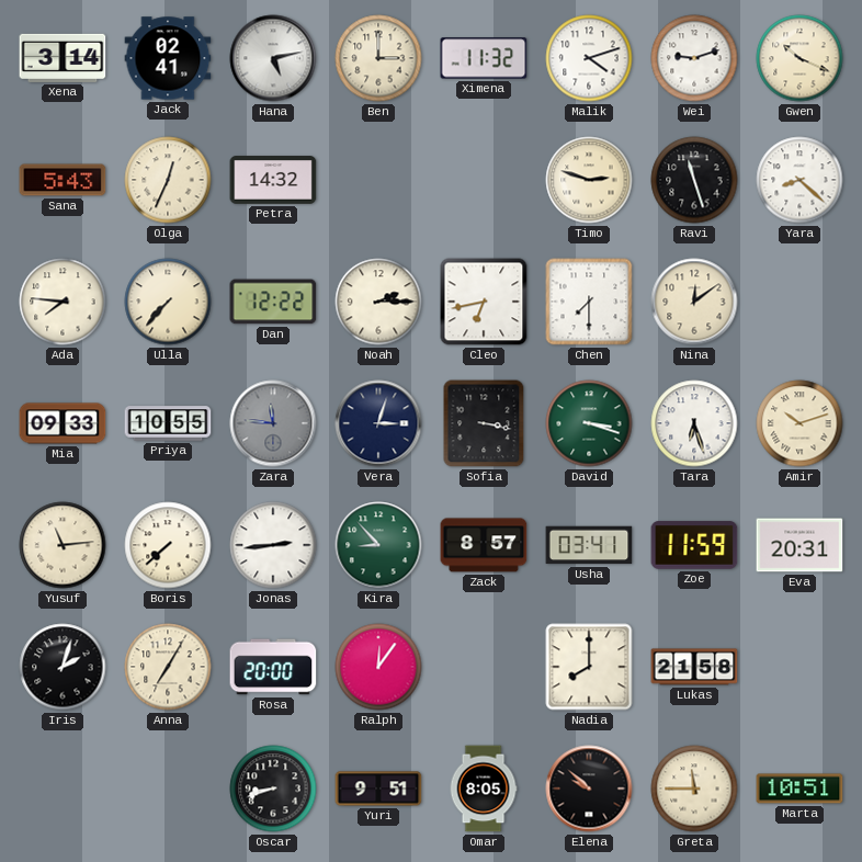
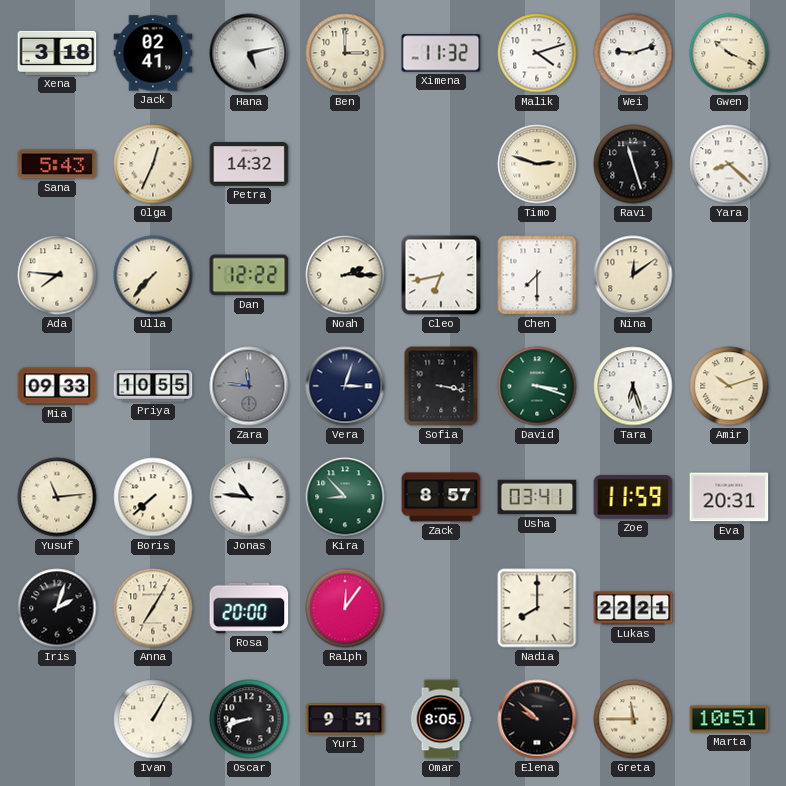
Xena: 3:14 -> 3:18 (57, 53)
Jonas: 2:44 -> 10:46 (249, 497)
Lukas: 21:58 -> 22:21 (633, 608)
Ivan: none -> 1:05 (153, 719)
